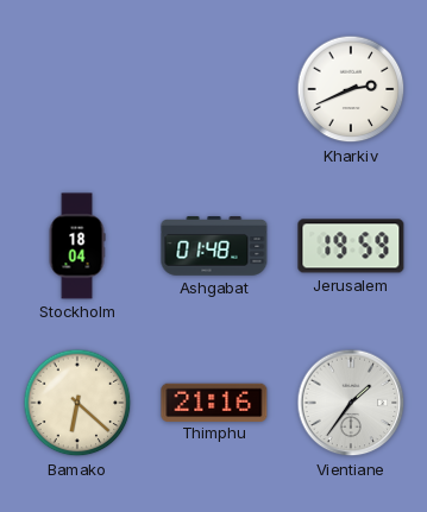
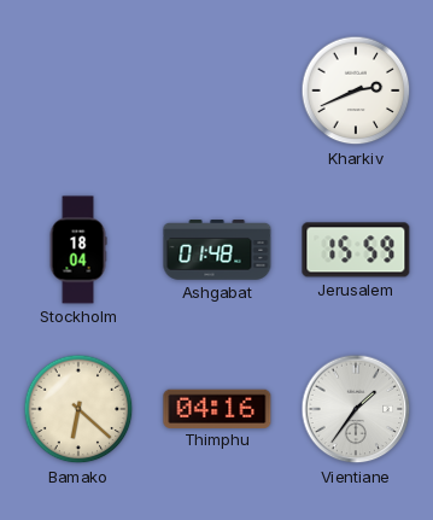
Jerusalem: 19:59 -> 15:59 (356, 250)
Thimphu: 21:16 -> 04:16 (217, 408)
